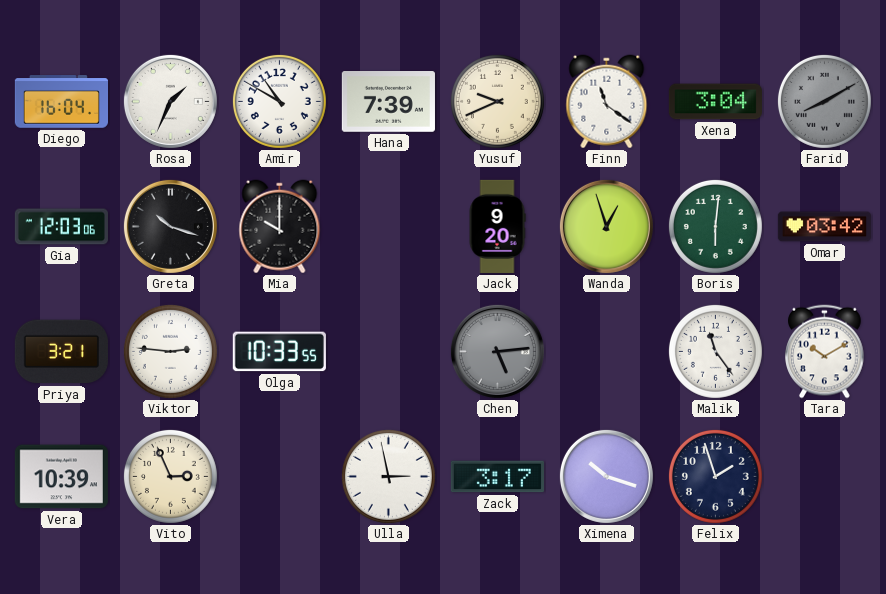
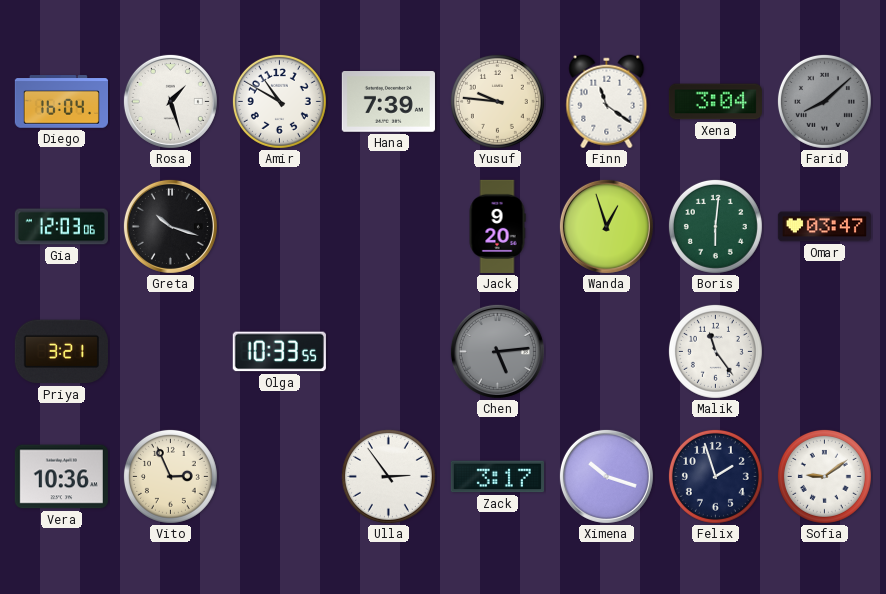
Rosa: 1:34 -> 1:27 (170, 101)
Yusuf: 9:41 -> 9:46 (497, 101)
Farid: 8:10 -> 8:08 (824, 101)
Mia: 10:00 -> none (280, 227)
Omar: 03:42 -> 03:47 (824, 227)
Viktor: 2:46 -> none (170, 351)
Tara: 10:10 -> none (825, 352)
Vera: 10:39 -> 10:36 (61, 477)
Ulla: 2:58 -> 2:54 (388, 476)
Sofia: none -> 9:09 (824, 476)
